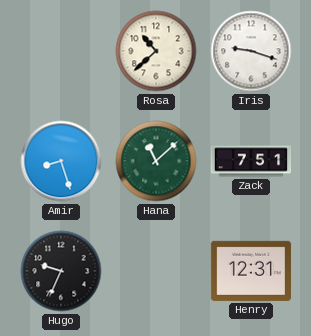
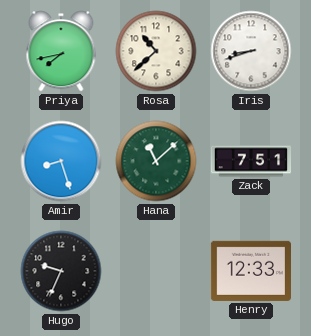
Priya: none -> 7:43 (61, 51)
Iris: 9:18 -> 8:42 (251, 51)
Henry: 12:31 -> 12:33 (250, 271)
